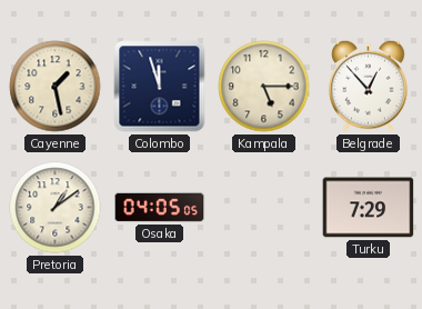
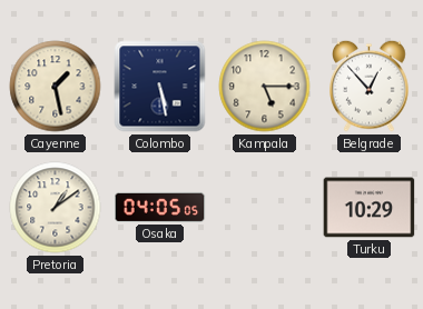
Colombo: 11:57 -> 5:28 (160, 87)
Turku: 7:29 -> 10:29 (370, 208)
